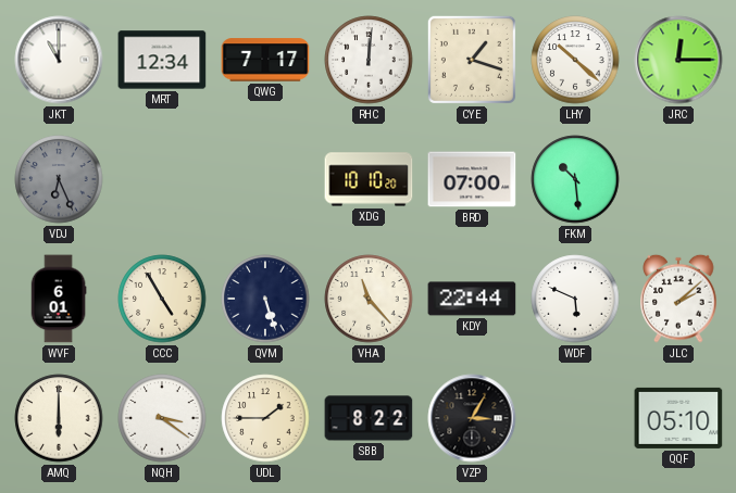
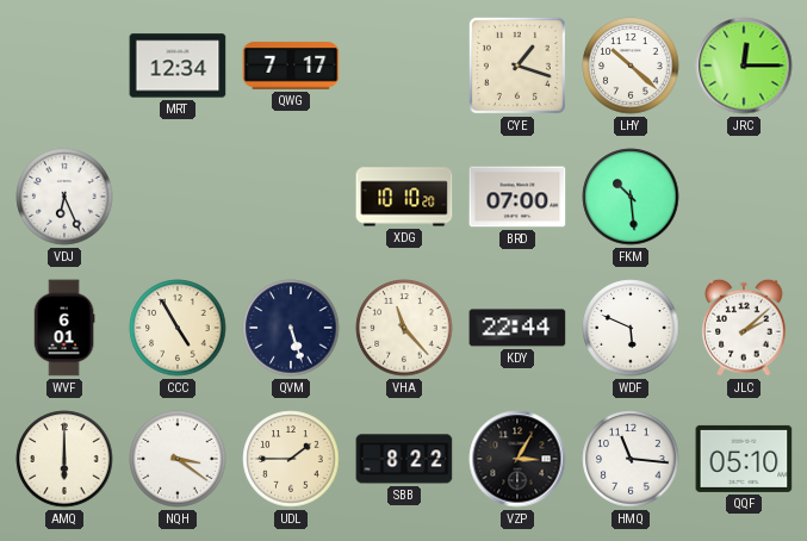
JKT: 11:00 -> none (59, 60)
RHC: 12:01 -> none (369, 60)
VDJ dial: grey -> white (64, 197)
HMQ: none -> 11:16 (631, 459)
